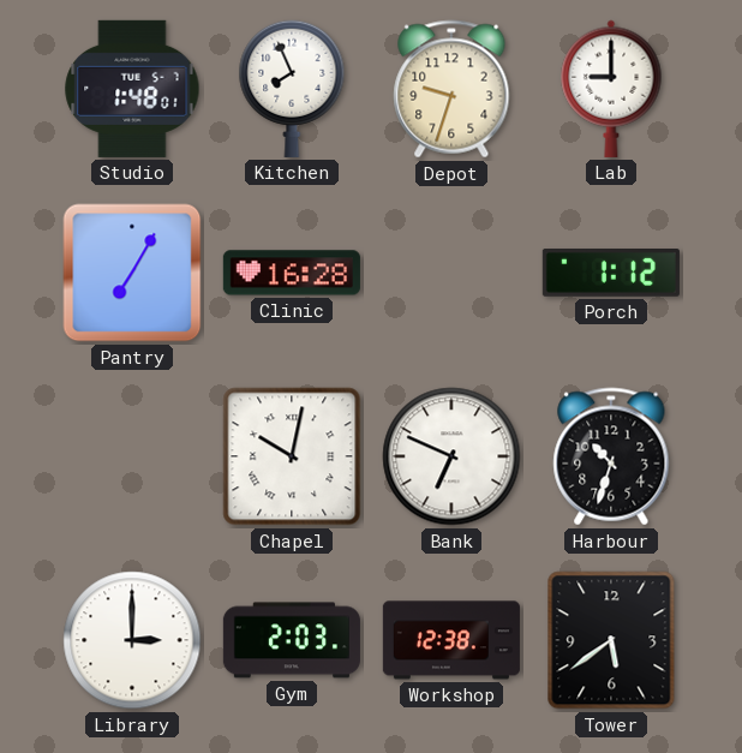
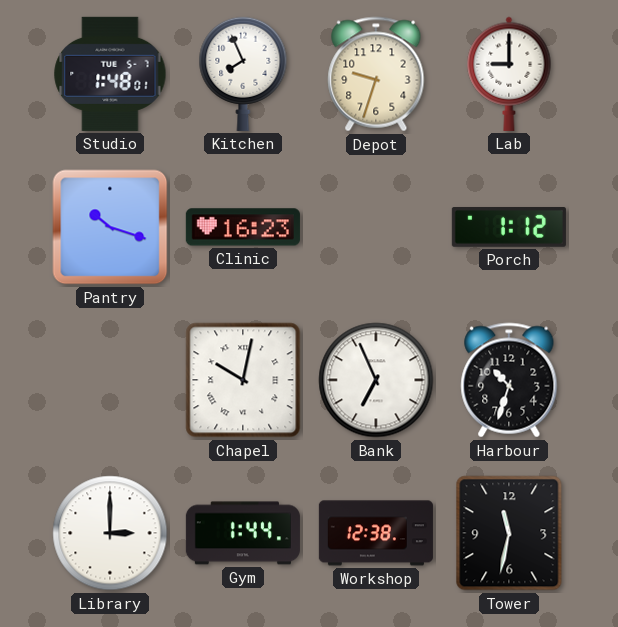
Pantry: 7:05 -> 10:18 (110, 227)
Clinic: 16:28 -> 16:23 (243, 227)
Bank: 6:49 -> 6:56 (376, 380)
Gym: 2:03 -> 1:44 (243, 533)
Tower: 5:39 -> 11:32 (509, 533)
